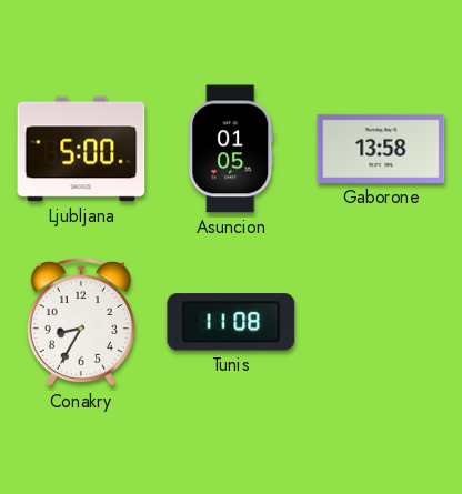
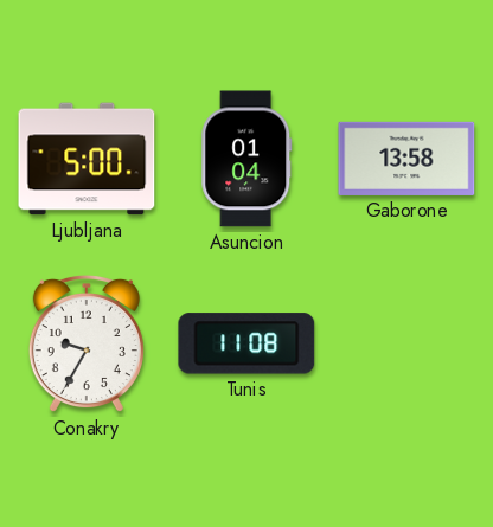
Asuncion: 01:05 -> 01:04 (246, 159)
Conakry: 8:35 -> 9:35 (87, 343)
